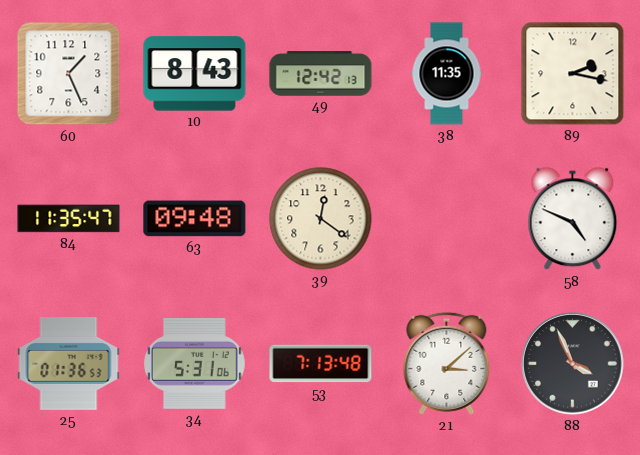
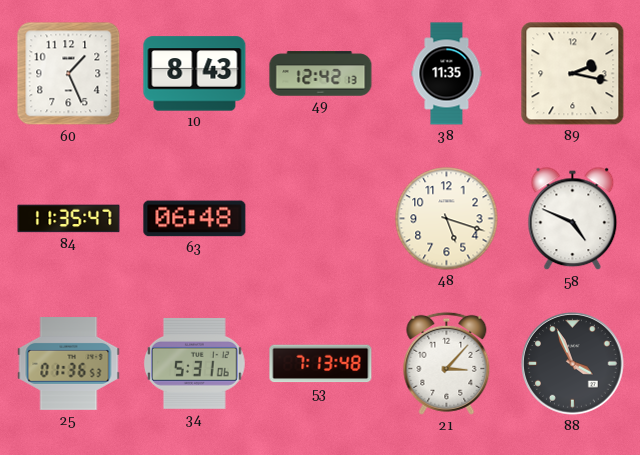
63: 09:48 -> 06:48 (195, 219)
39: 12:21 -> none (321, 219)
48: none -> 5:18 (447, 219)
21: 3:08 -> 3:07 (447, 363)
